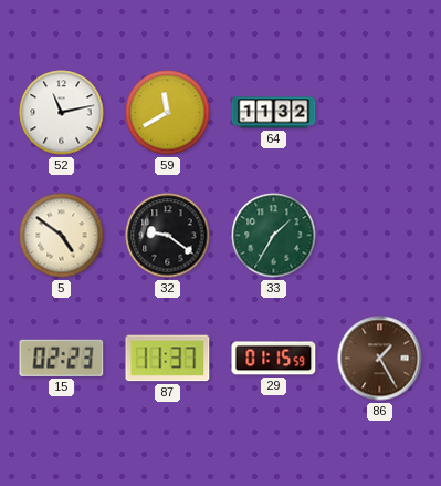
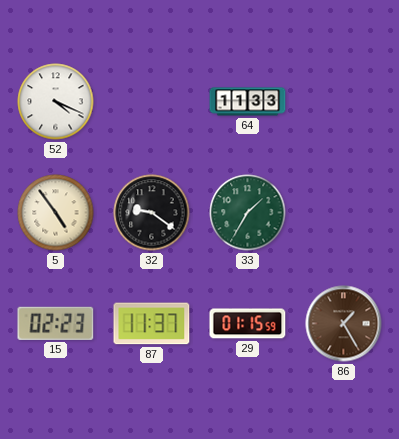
52: 11:13 -> 4:19 (56, 102)
59: 11:40 -> none (168, 113)
64: 11:32 -> 11:33 (248, 102)
5: 4:51 -> 4:54 (56, 213)
